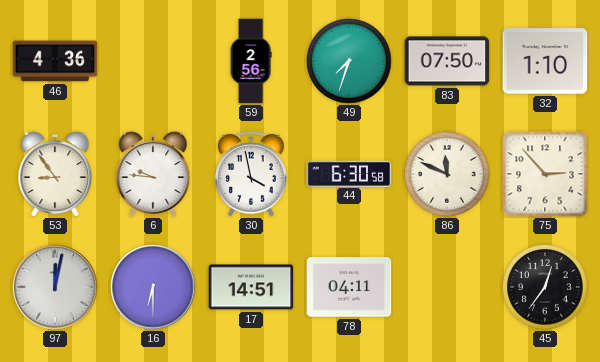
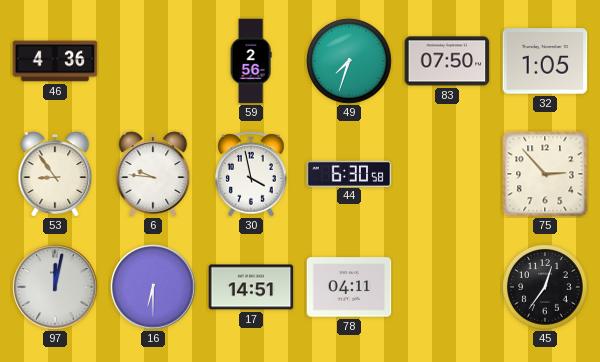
32: 1:10 -> 1:05 (545, 61)
86: 11:49 -> none (447, 174)
